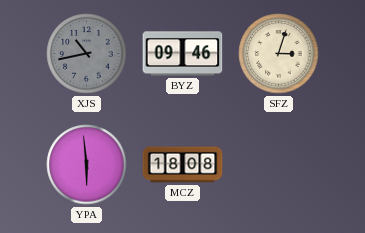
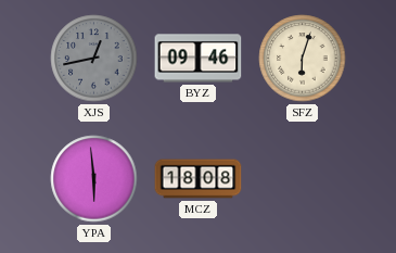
XJS: 10:43 -> 12:43 (94, 59)
SFZ: 3:03 -> 6:03 (303, 59)
